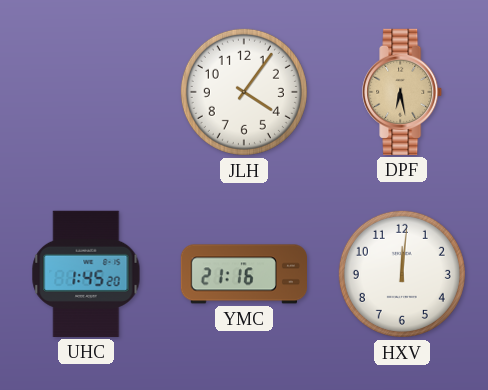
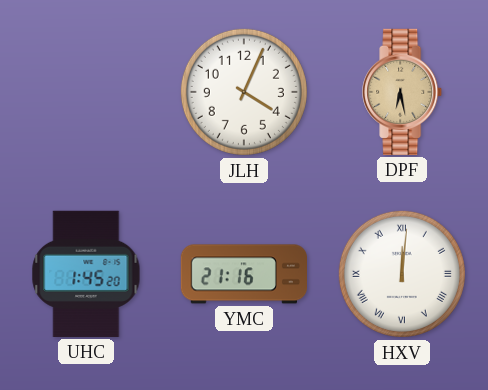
JLH: 4:06 -> 4:04 (244, 92)
HXV numerals: Arabic -> Roman (402, 274)
